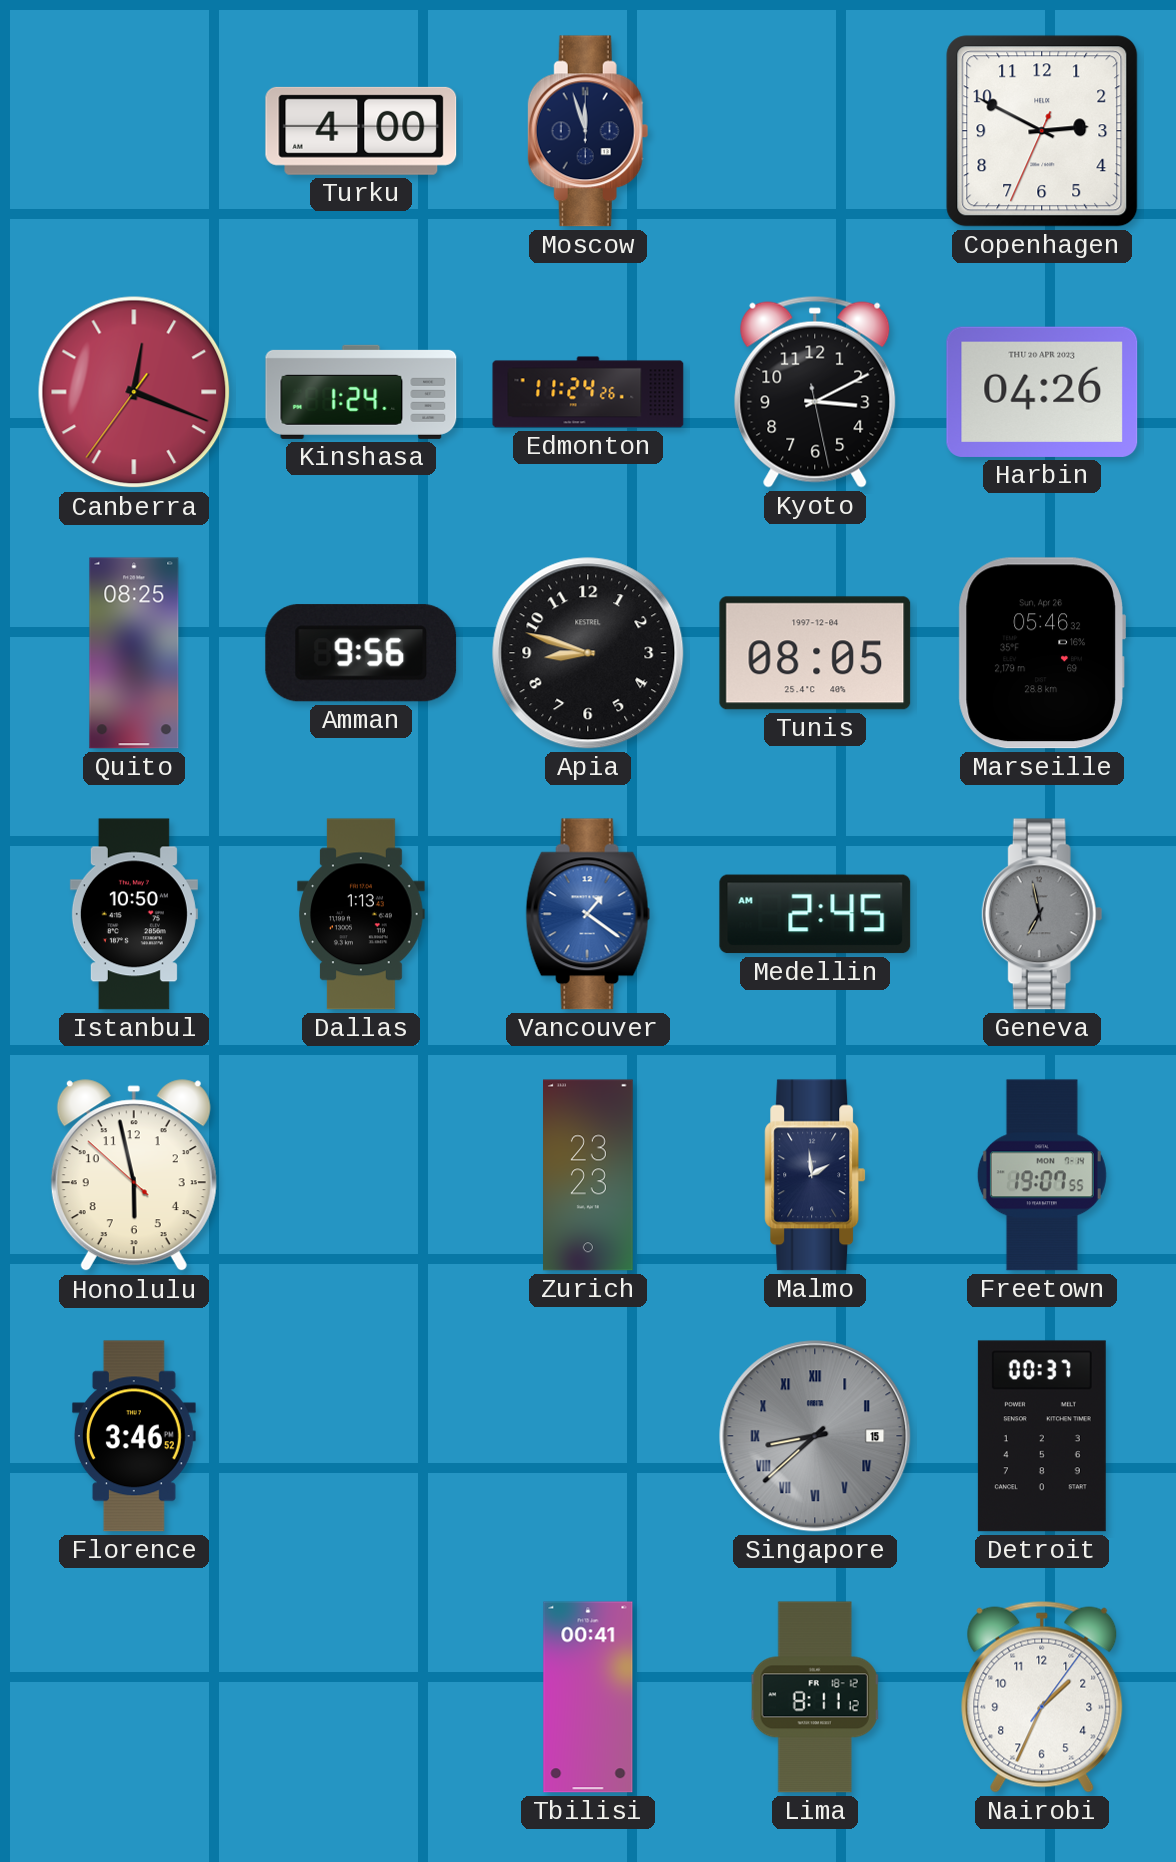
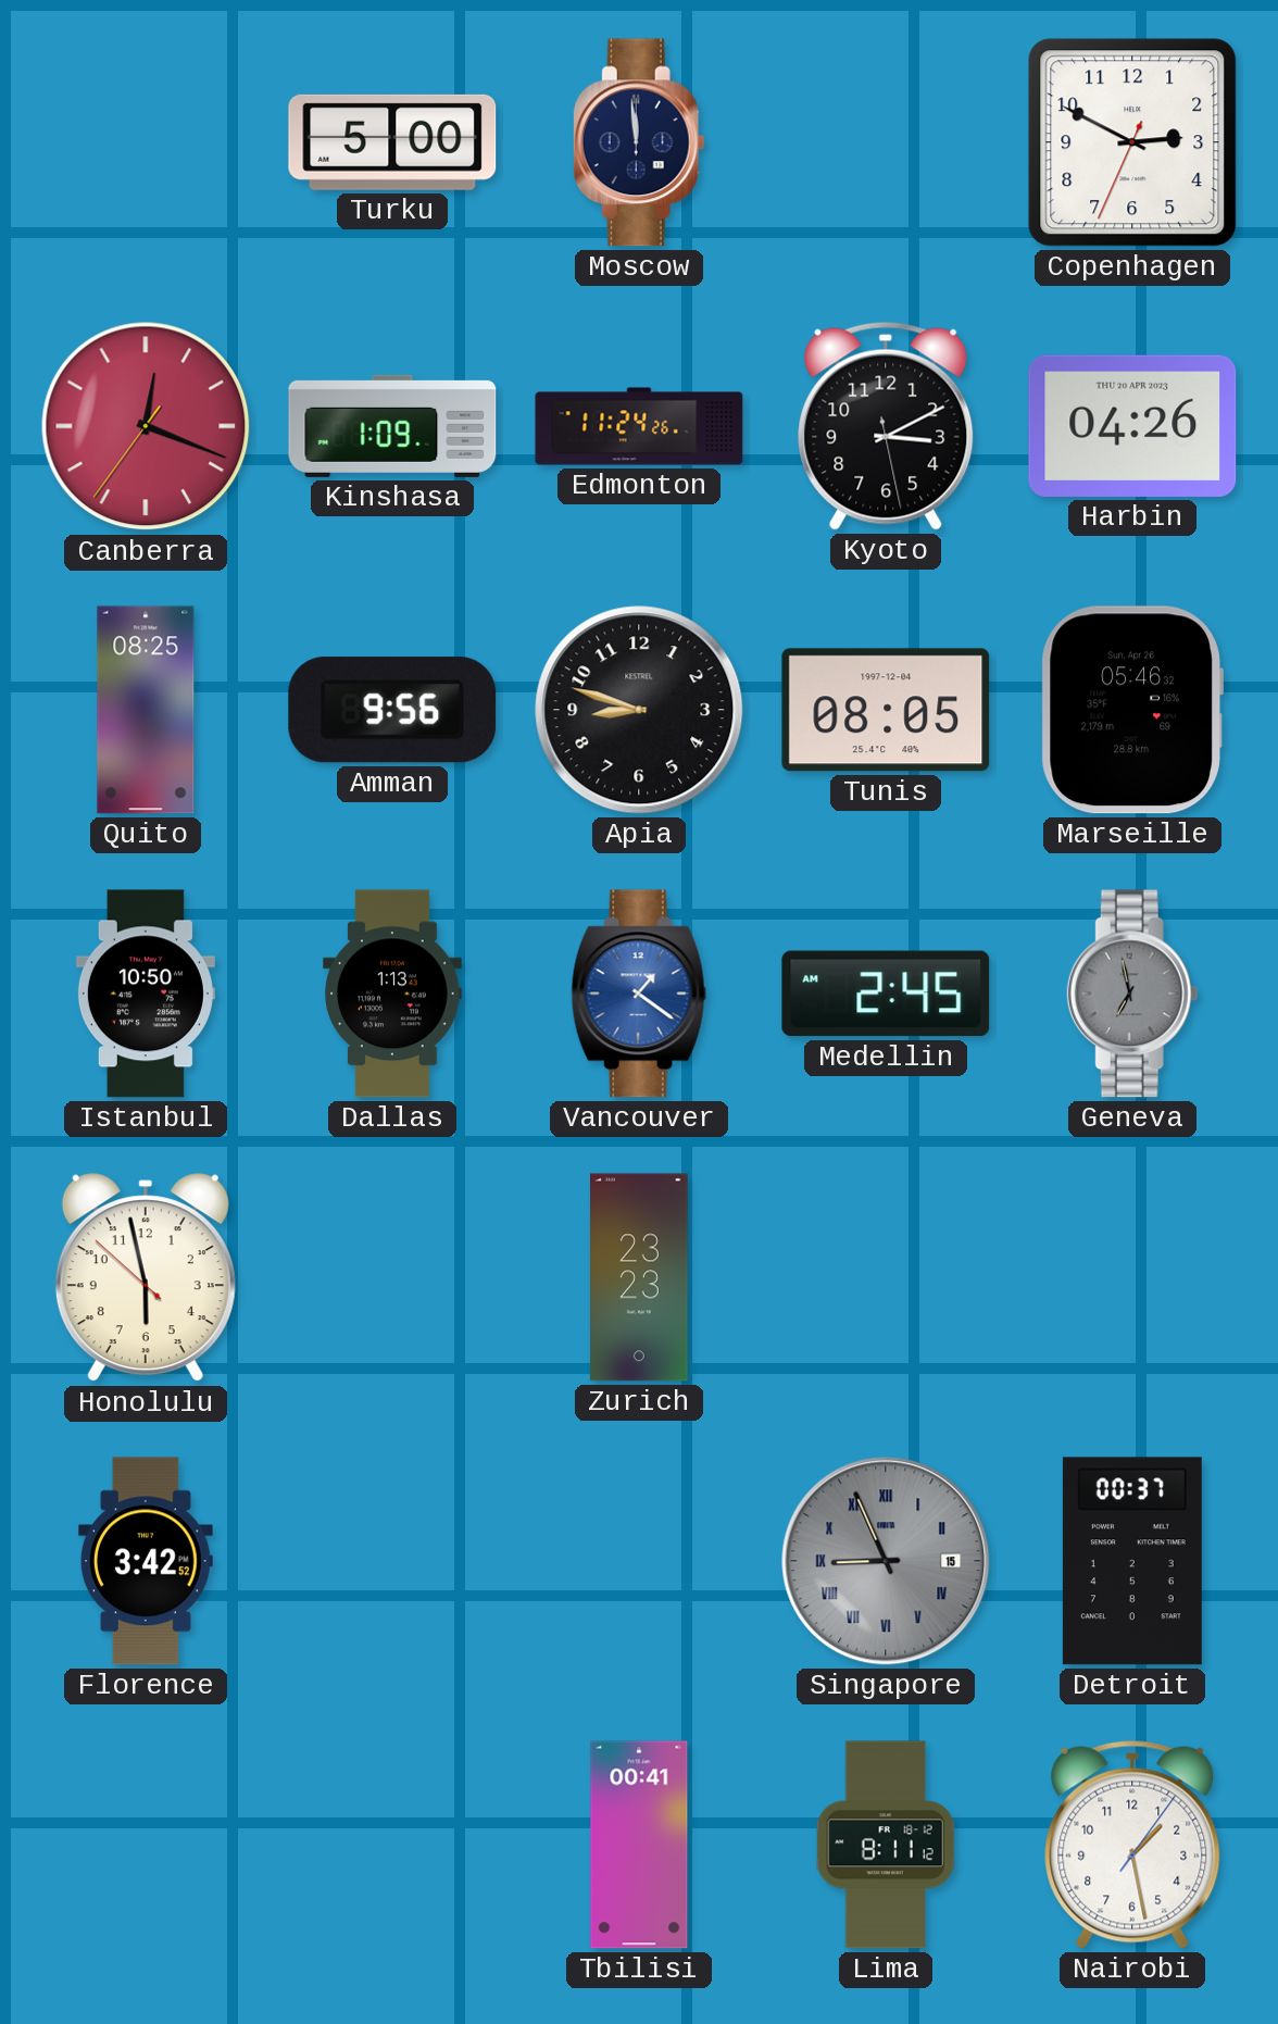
Turku: 4:00 -> 5:00 (392, 142)
Moscow: 11:57 -> 11:59 (639, 142)
Kinshasa: 1:24 -> 1:09 (392, 426)
Malmo: 1:59 -> none (815, 1175)
Freetown: 19:07 -> none (1042, 1175)
Florence: 3:46 -> 3:42 (146, 1561)
Singapore: 8:38 -> 8:56 (886, 1561)
Nairobi: 1:34 -> 1:28 (1132, 1845)
